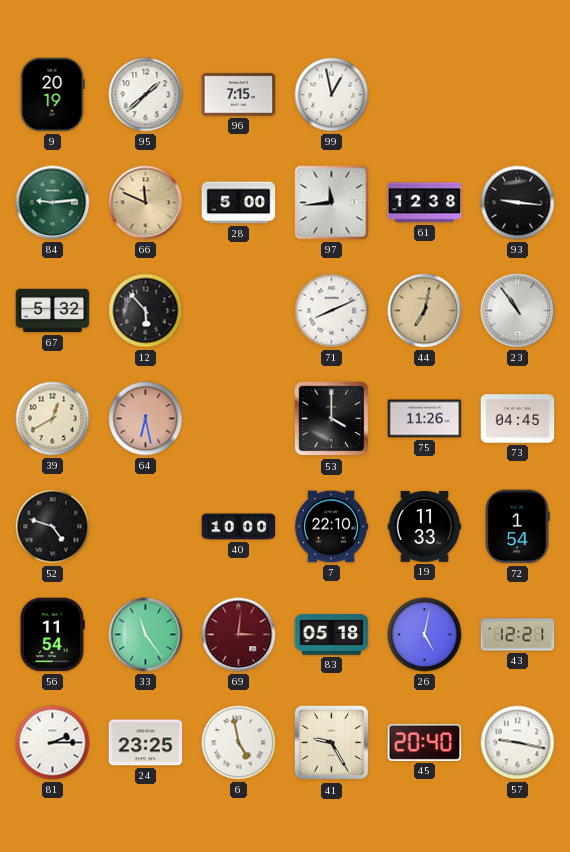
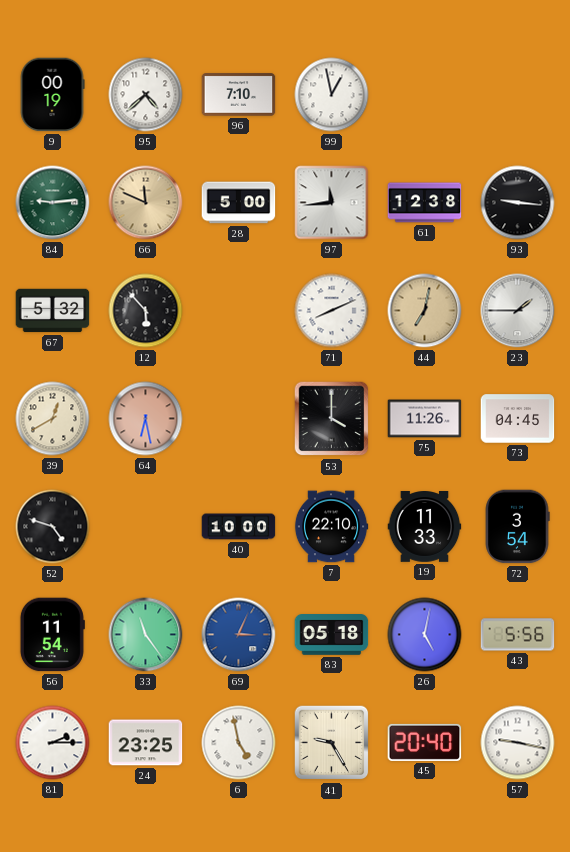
9: 20:19 -> 00:19 (52, 95)
95: 1:38 -> 4:38 (146, 95)
96: 7:15 -> 7:10 (239, 95)
23: 10:54 -> 1:45 (518, 311)
72: 1:54 -> 3:54 (517, 527)
69: 3:01 -> 3:04 (239, 635)
69 dial: burgundy -> blue (239, 635)
43: 12:21 -> 5:56 (518, 635)
